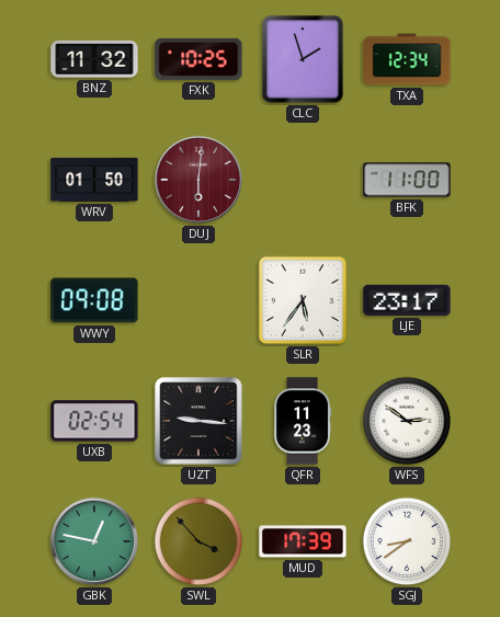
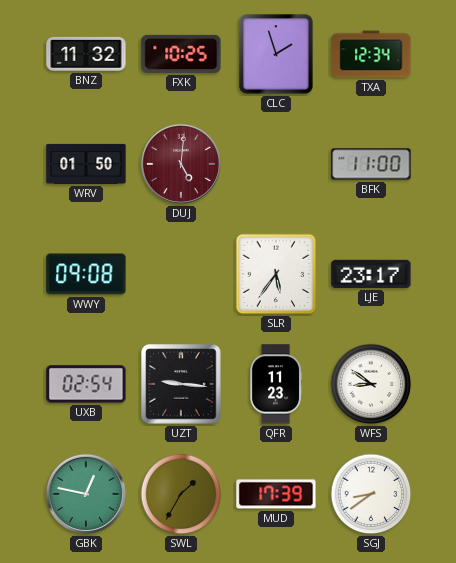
DUJ: 6:01 -> 5:01 (181, 164)
WFS: 2:51 -> 8:51 (371, 384)
SWL: 3:53 -> 1:35 (181, 494)
